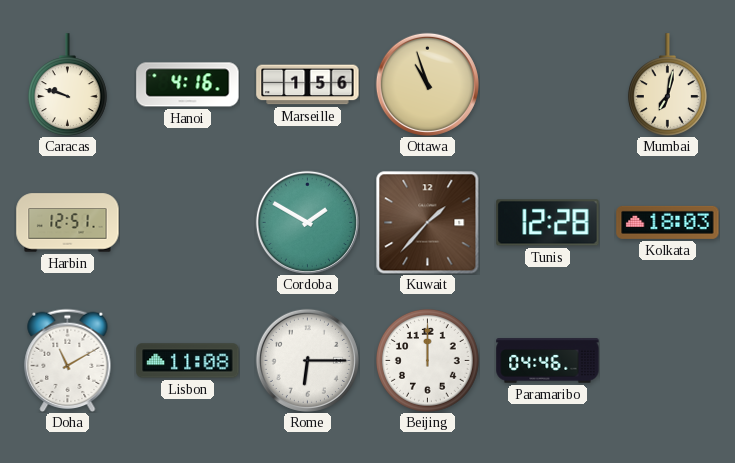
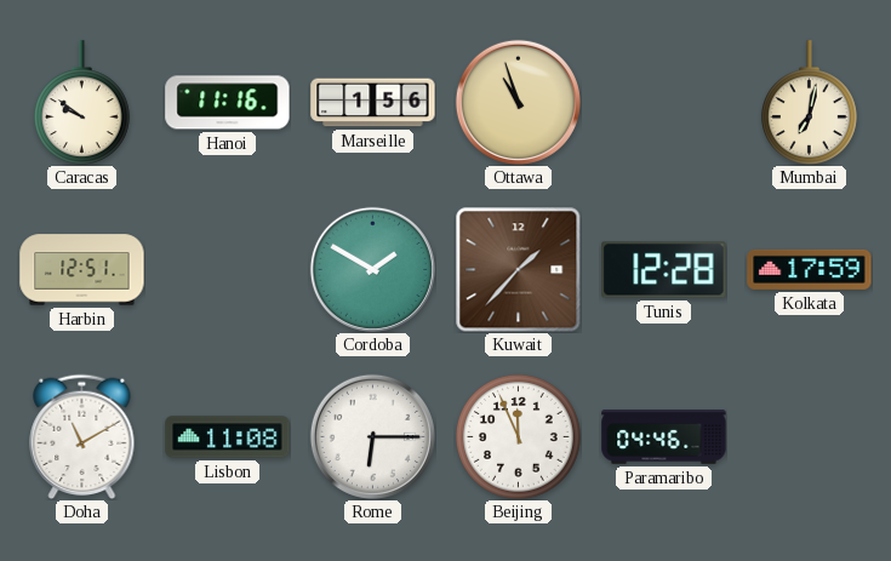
Caracas: 9:48 -> 9:51 (81, 102)
Hanoi: 4:16 -> 11:16 (228, 103)
Kolkata: 18:03 -> 17:59 (810, 269)
Beijing: 12:00 -> 11:56 (519, 437)
